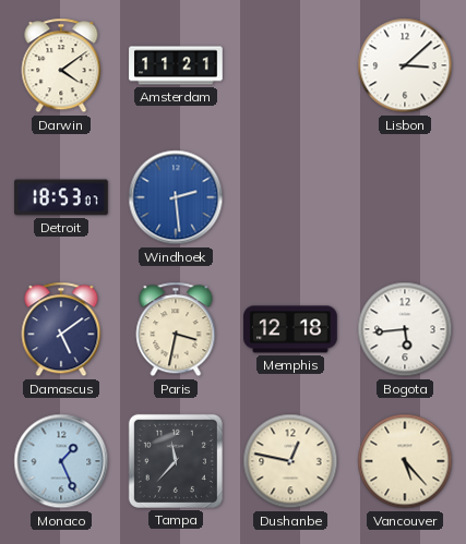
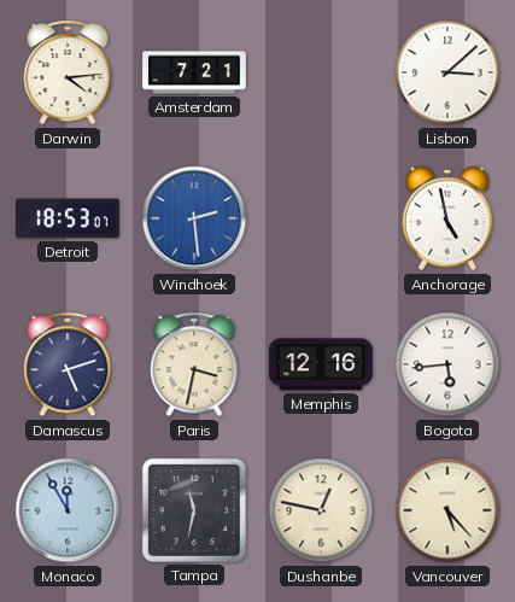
Darwin: 4:09 -> 4:14 (68, 72)
Amsterdam: 11:21 -> 7:21 (194, 72)
Anchorage: none -> 4:58 (446, 218)
Damascus: 5:09 -> 5:12 (68, 364)
Memphis: 12:18 -> 12:16 (321, 364)
Monaco: 1:26 -> 11:55 (68, 510)
Tampa: 11:37 -> 11:32 (194, 510)
